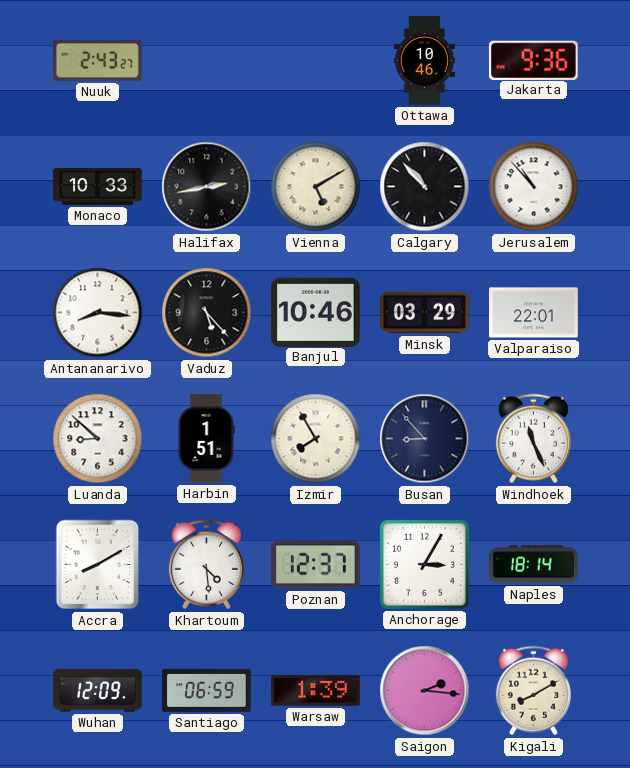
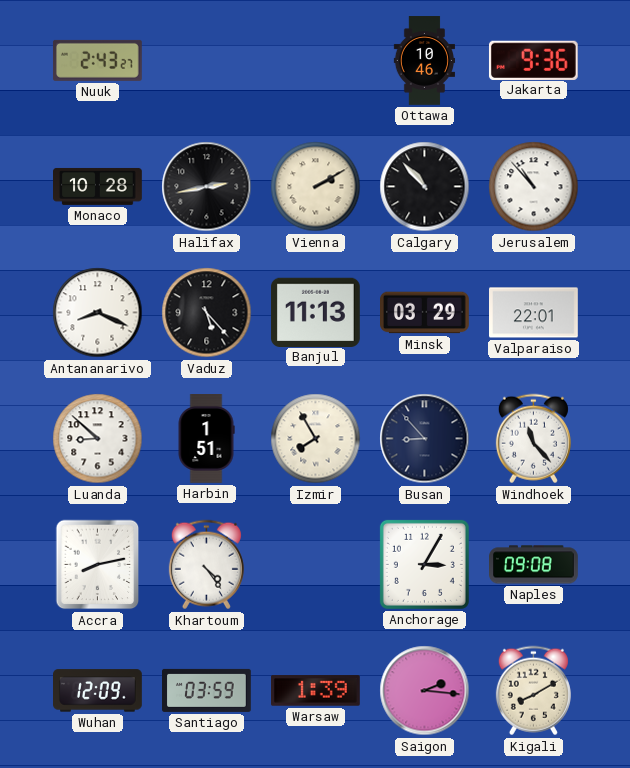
Monaco: 10:33 -> 10:28 (98, 186)
Vienna: 5:10 -> 2:10 (316, 187)
Antananarivo: 8:16 -> 8:19 (98, 313)
Banjul: 10:46 -> 11:13 (316, 312)
Windhoek: 11:26 -> 11:23 (533, 439)
Accra: 8:10 -> 8:13 (98, 565)
Khartoum: 4:29 -> 4:24 (206, 565)
Poznan: 12:37 -> none (316, 565)
Naples: 18:14 -> 09:08 (534, 565)
Santiago: 06:59 -> 03:59 (207, 690)
